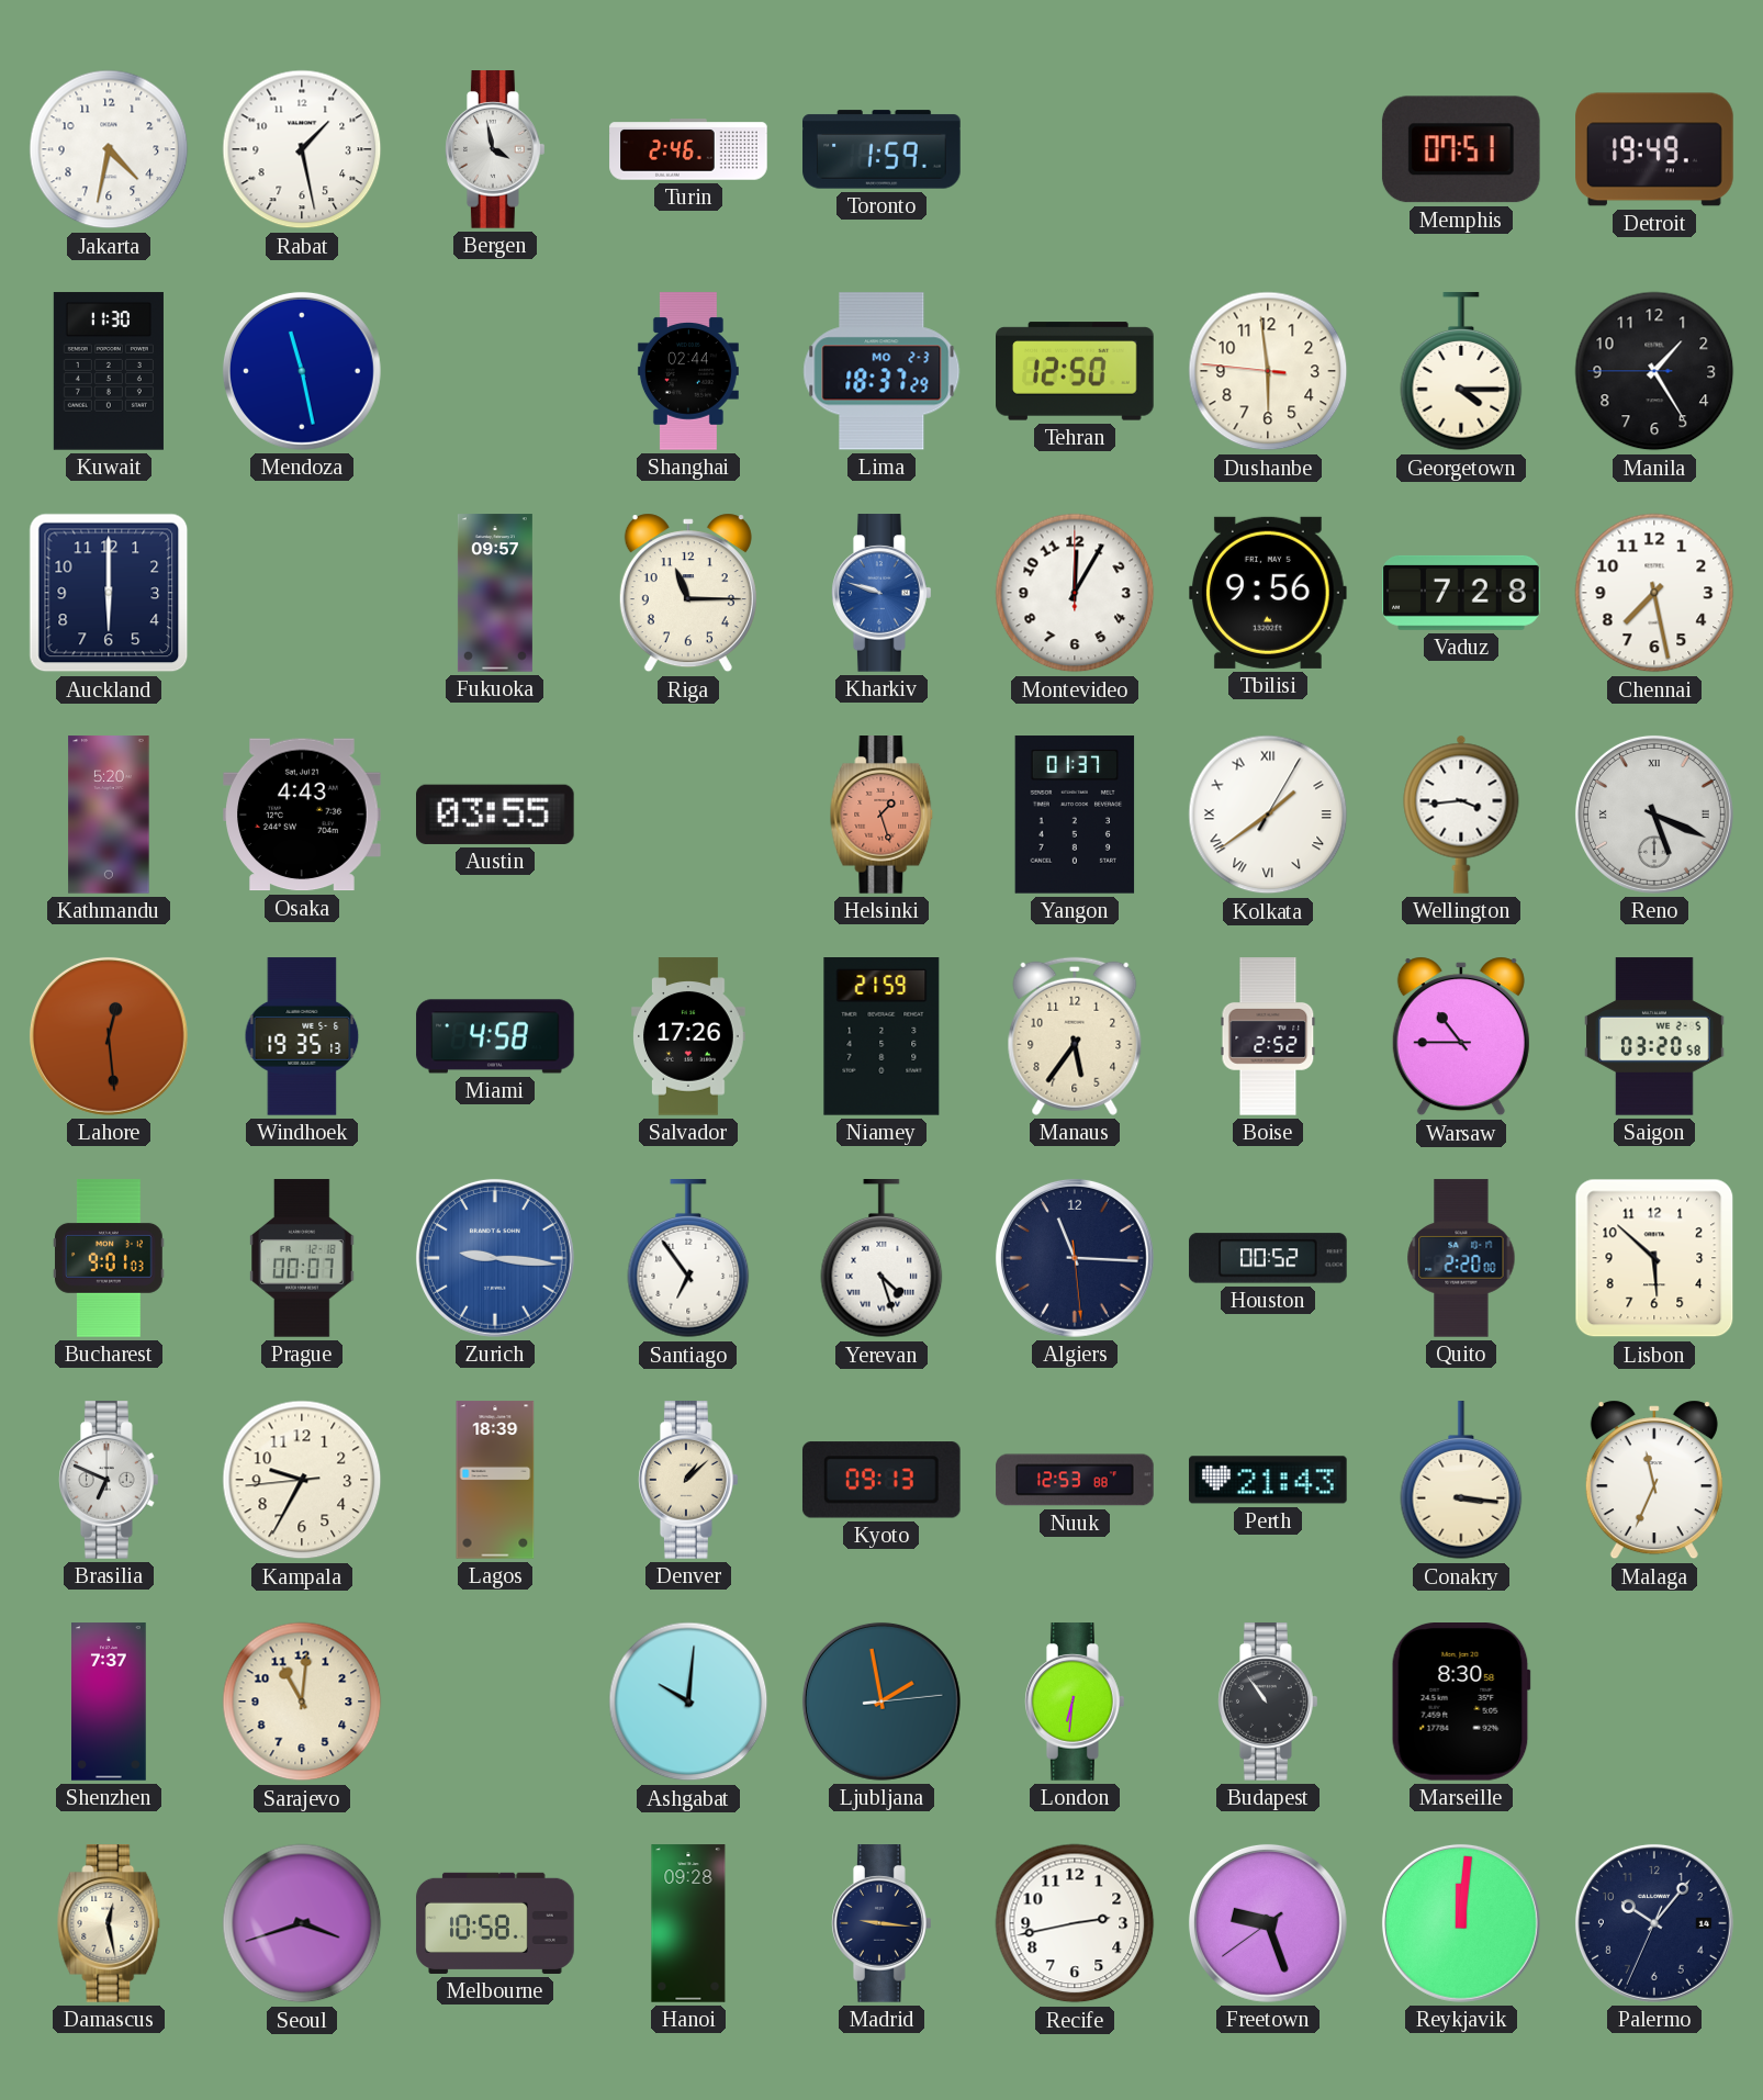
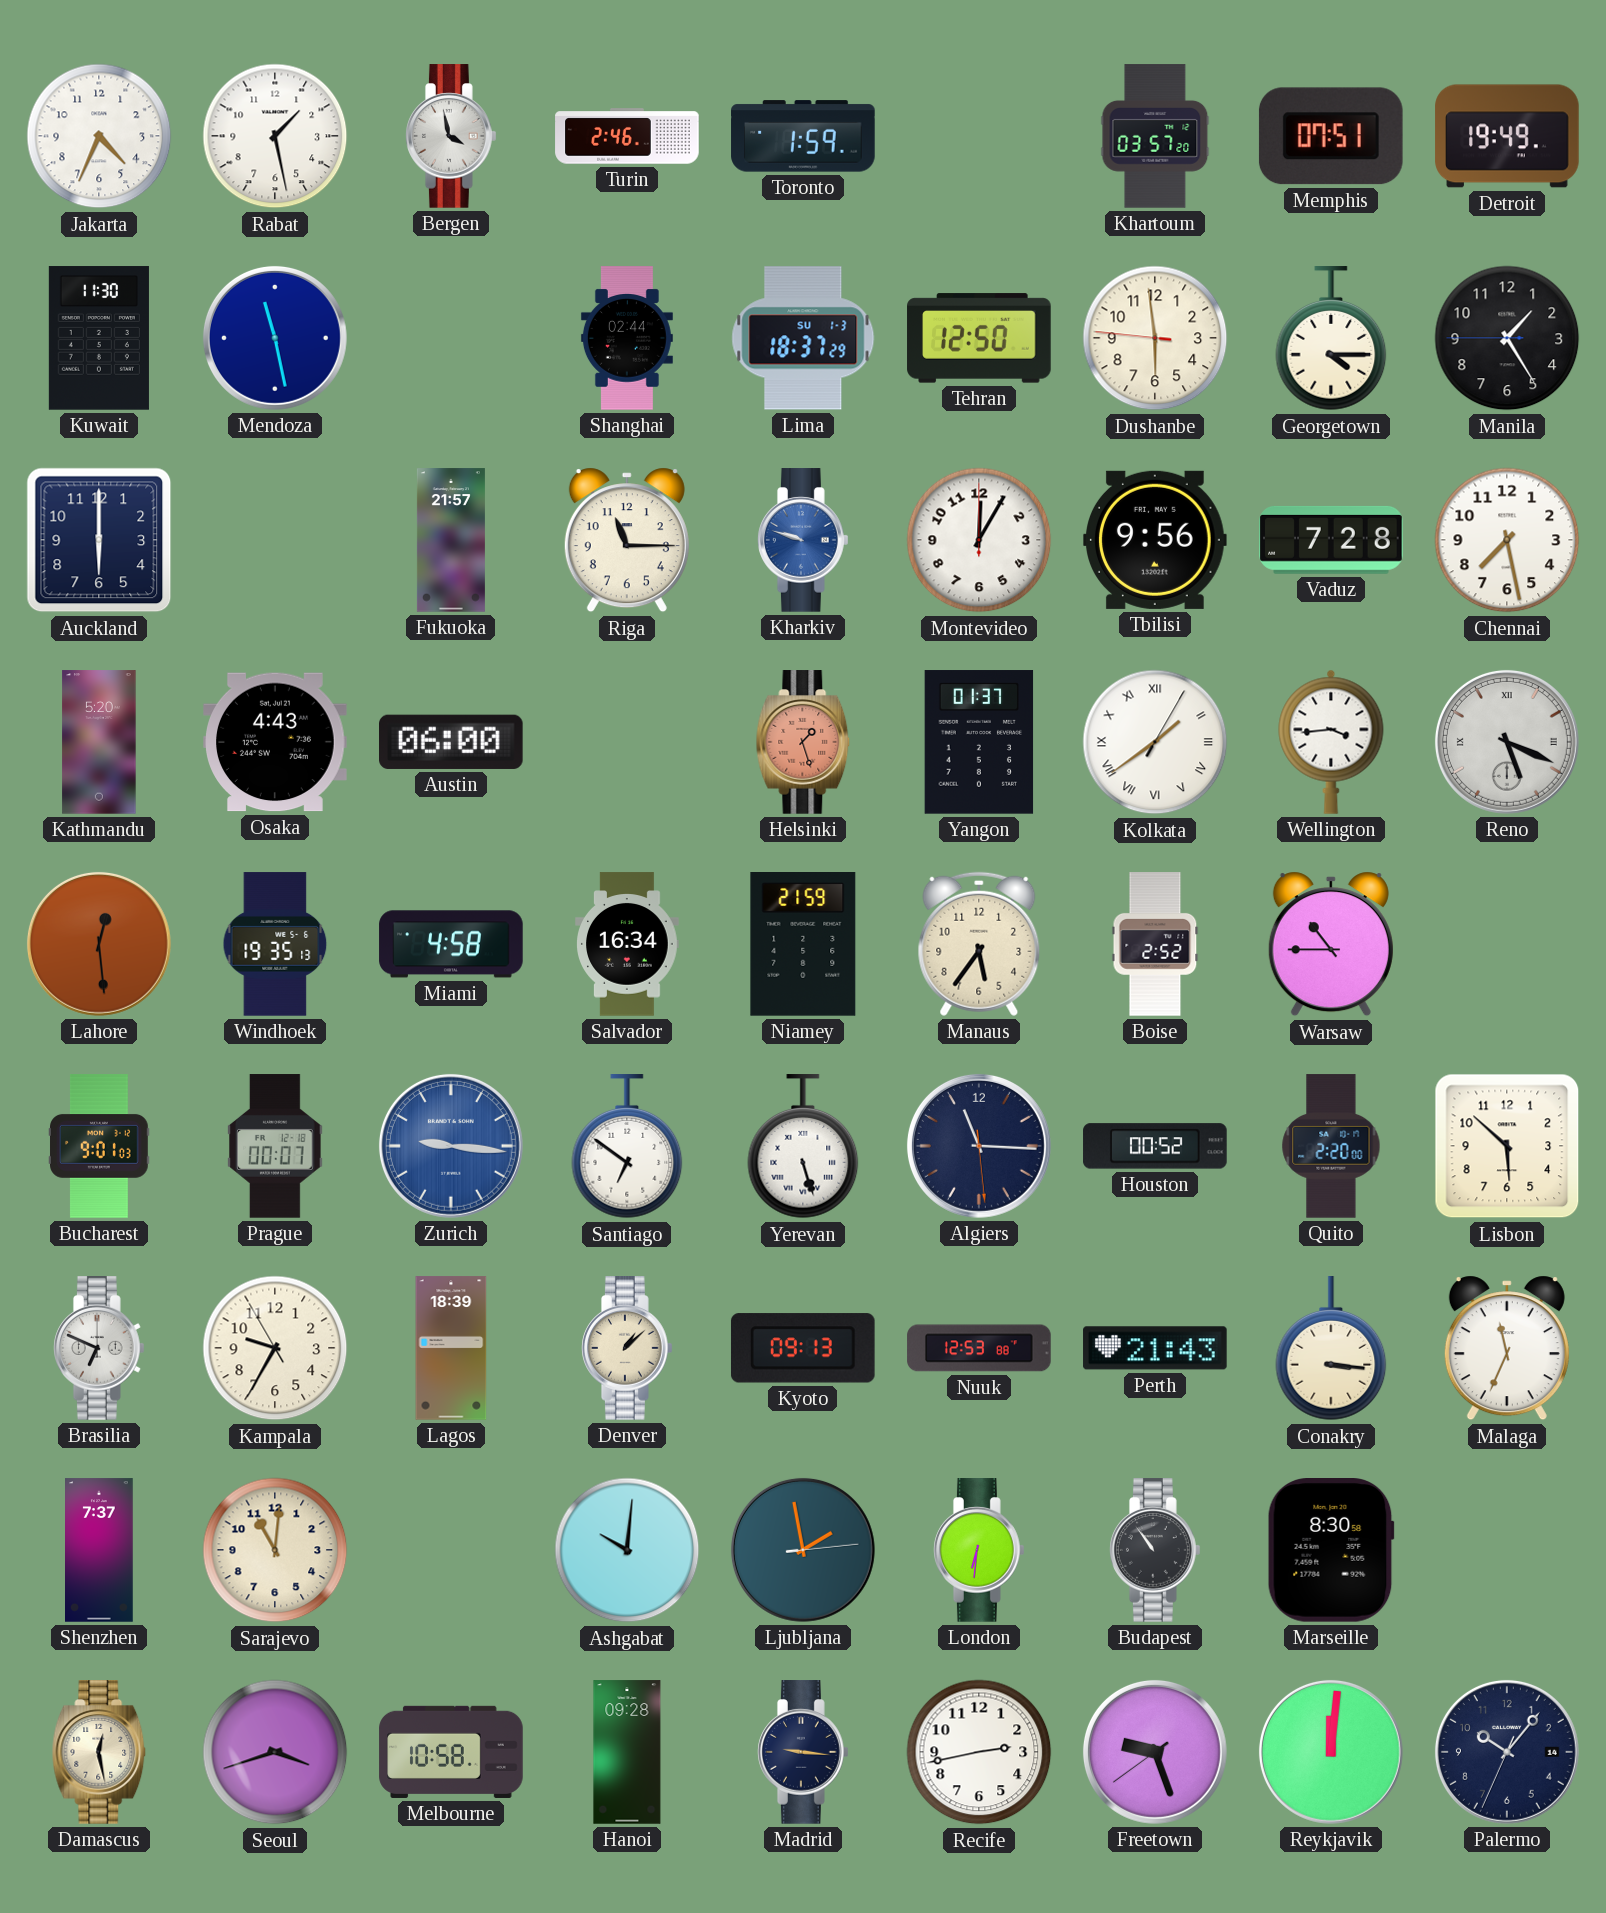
Jakarta: 4:32 -> 4:34 (99, 136)
Khartoum: none -> 03:57 (1155, 136)
Lima date: MO 2-3 -> SU 1-3 (803, 338)
Fukuoka: 09:57 -> 21:57 (451, 540)
Austin: 03:55 -> 06:00 (452, 742)
Salvador: 17:26 -> 16:34 (627, 944)
Saigon: 03:20 -> none (1654, 1036)
Santiago: 6:54 -> 6:51 (627, 1147)
Yerevan: 4:27 -> 5:27 (803, 1147)
Kampala: 9:34:44 -> 9:34:55 (275, 1348)
